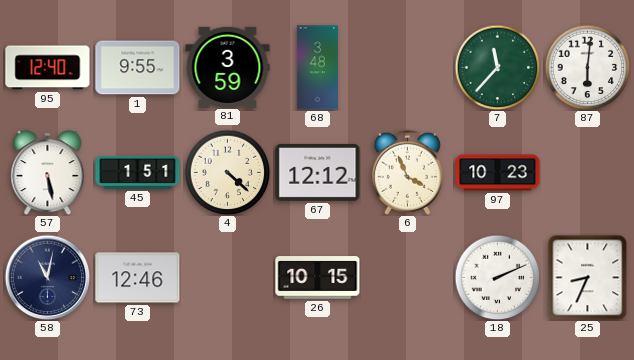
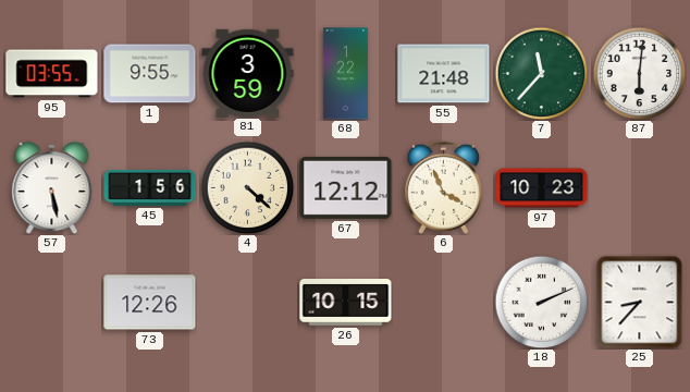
95: 12:40 -> 03:55 (52, 74)
68: 3:48 -> 1:22 (345, 74)
55: none -> 21:48 (444, 74)
45: 1:51 -> 1:56 (150, 187)
58: 11:02 -> none (47, 277)
73: 12:46 -> 12:26 (150, 303)
25: 8:34 -> 8:37 (640, 302)
